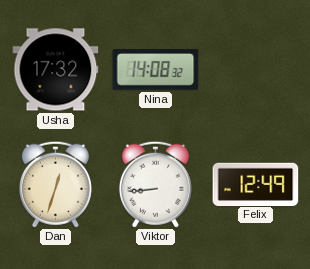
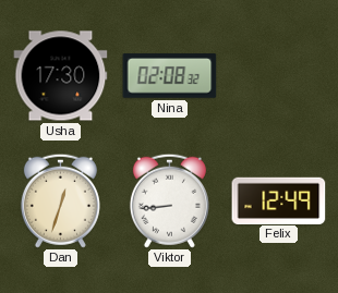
Usha: 17:32 -> 17:30 (61, 76)
Nina: 14:08 -> 02:08 (170, 76)
